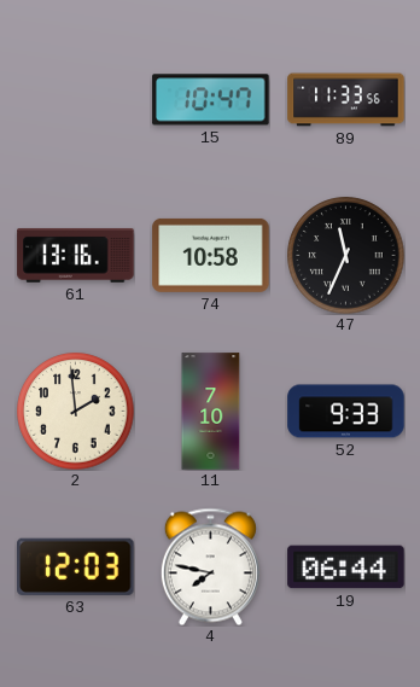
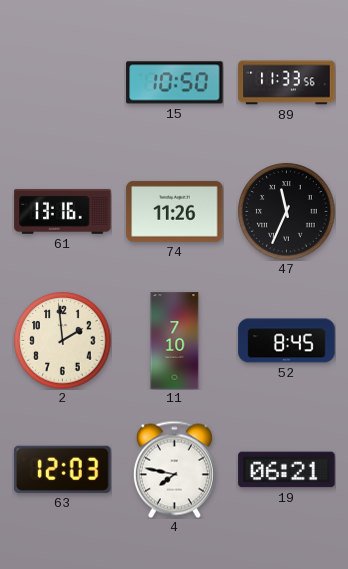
15: 10:47 -> 10:50 (175, 83)
74: 10:58 -> 11:26 (175, 211)
52: 9:33 -> 8:45 (287, 341)
19: 06:44 -> 06:21 (287, 470)
